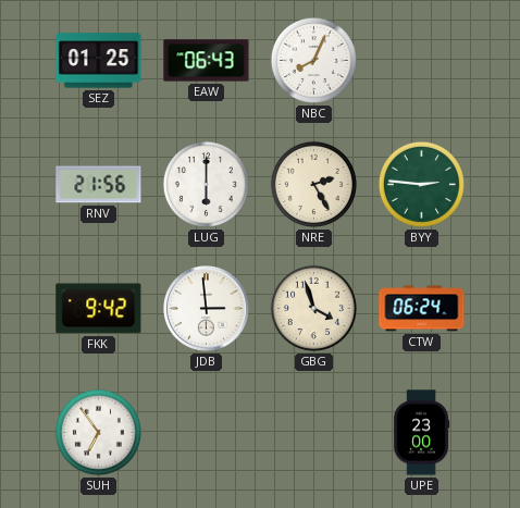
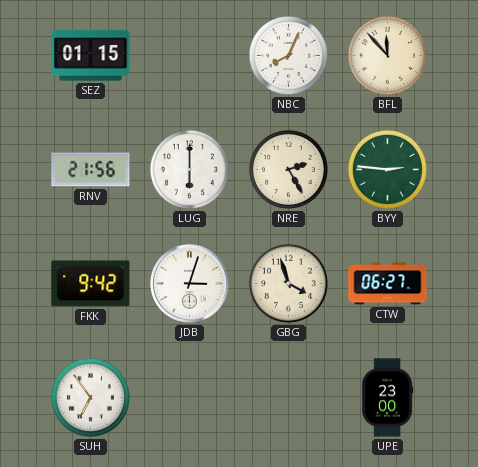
SEZ: 01:25 -> 01:15 (91, 56)
EAW: 06:43 -> none (207, 61)
BFL: none -> 11:53 (387, 55)
JDB: 2:59 -> 3:03 (190, 284)
CTW: 06:24 -> 06:27 (388, 284)
